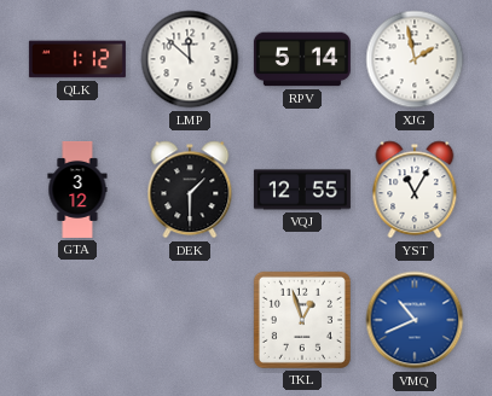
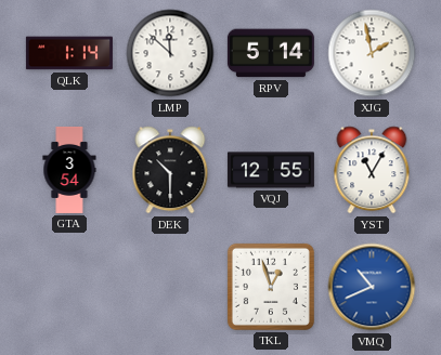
QLK: 1:12 -> 1:14 (69, 53)
GTA: 3:12 -> 3:54 (69, 170)
DEK: 1:30 -> 10:30 (170, 170)
